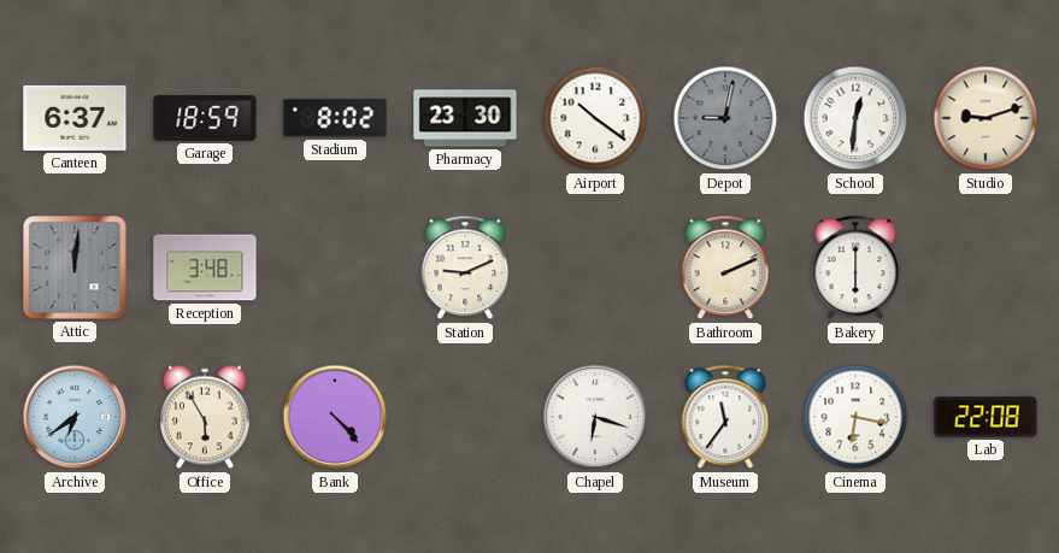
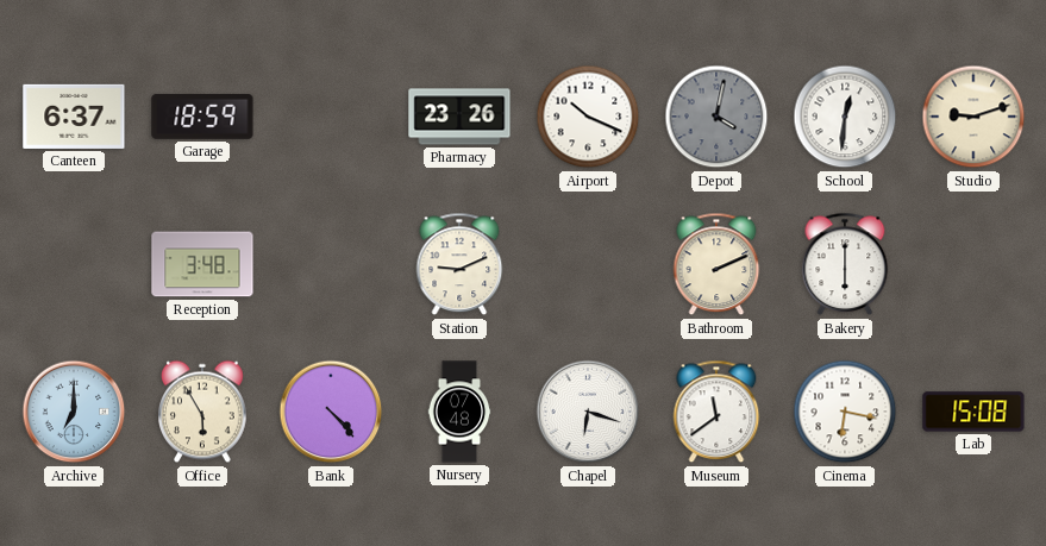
Stadium: 8:02 -> none (335, 118)
Pharmacy: 23:30 -> 23:26 (459, 117)
Airport: 10:21 -> 10:19 (588, 117)
Depot: 9:02 -> 4:02 (716, 117)
Attic: 12:01 -> none (75, 267)
Archive: 6:39 -> 7:00 (74, 412)
Nursery: none -> 07:48 (459, 412)
Museum: 11:36 -> 11:39 (716, 412)
Lab: 22:08 -> 15:08 (973, 412)
